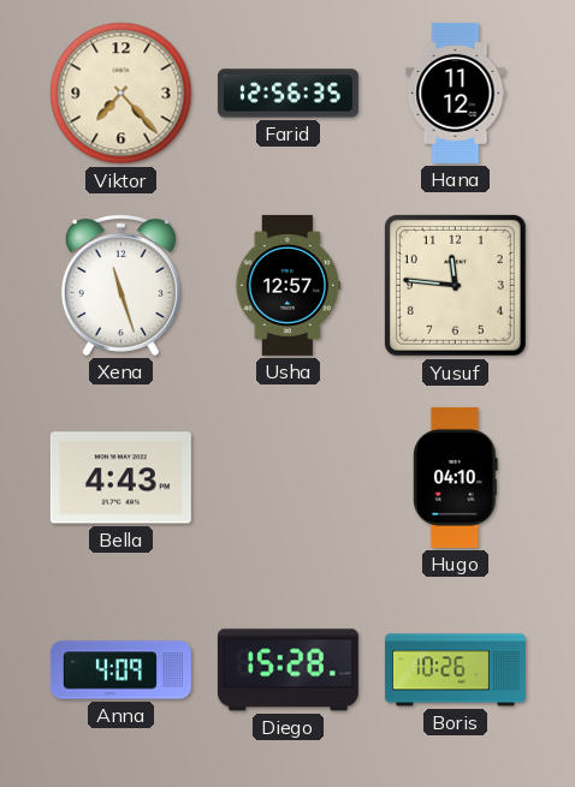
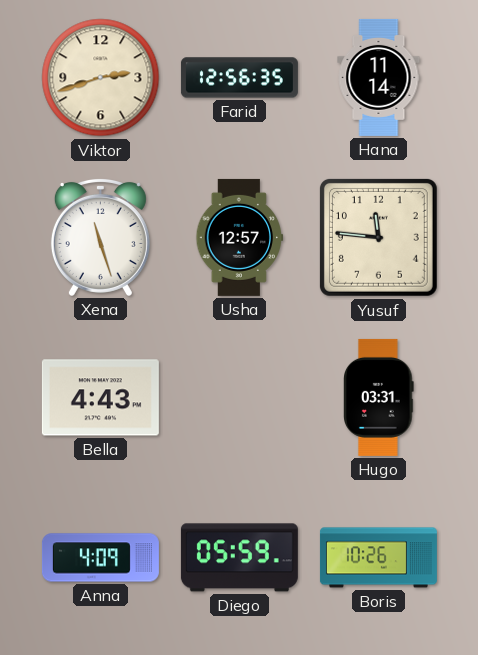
Viktor: 7:23 -> 2:42 (101, 78)
Hana: 11:12 -> 11:14 (379, 77)
Hugo: 04:10 -> 03:31 (379, 397)
Diego: 15:28 -> 05:59 (239, 558)
